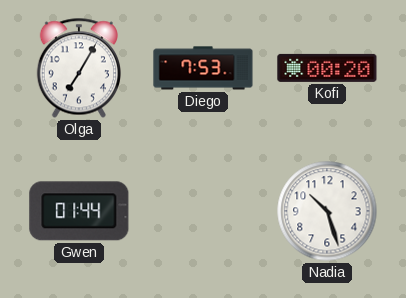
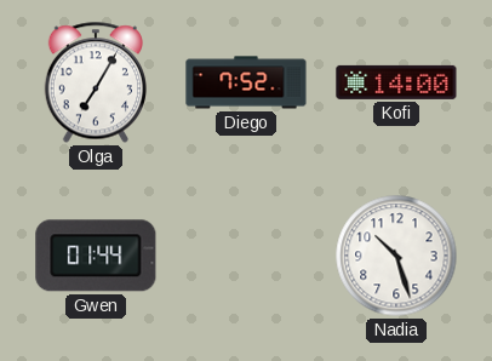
Diego: 7:53 -> 7:52 (246, 82)
Kofi: 00:20 -> 14:00 (396, 82)
